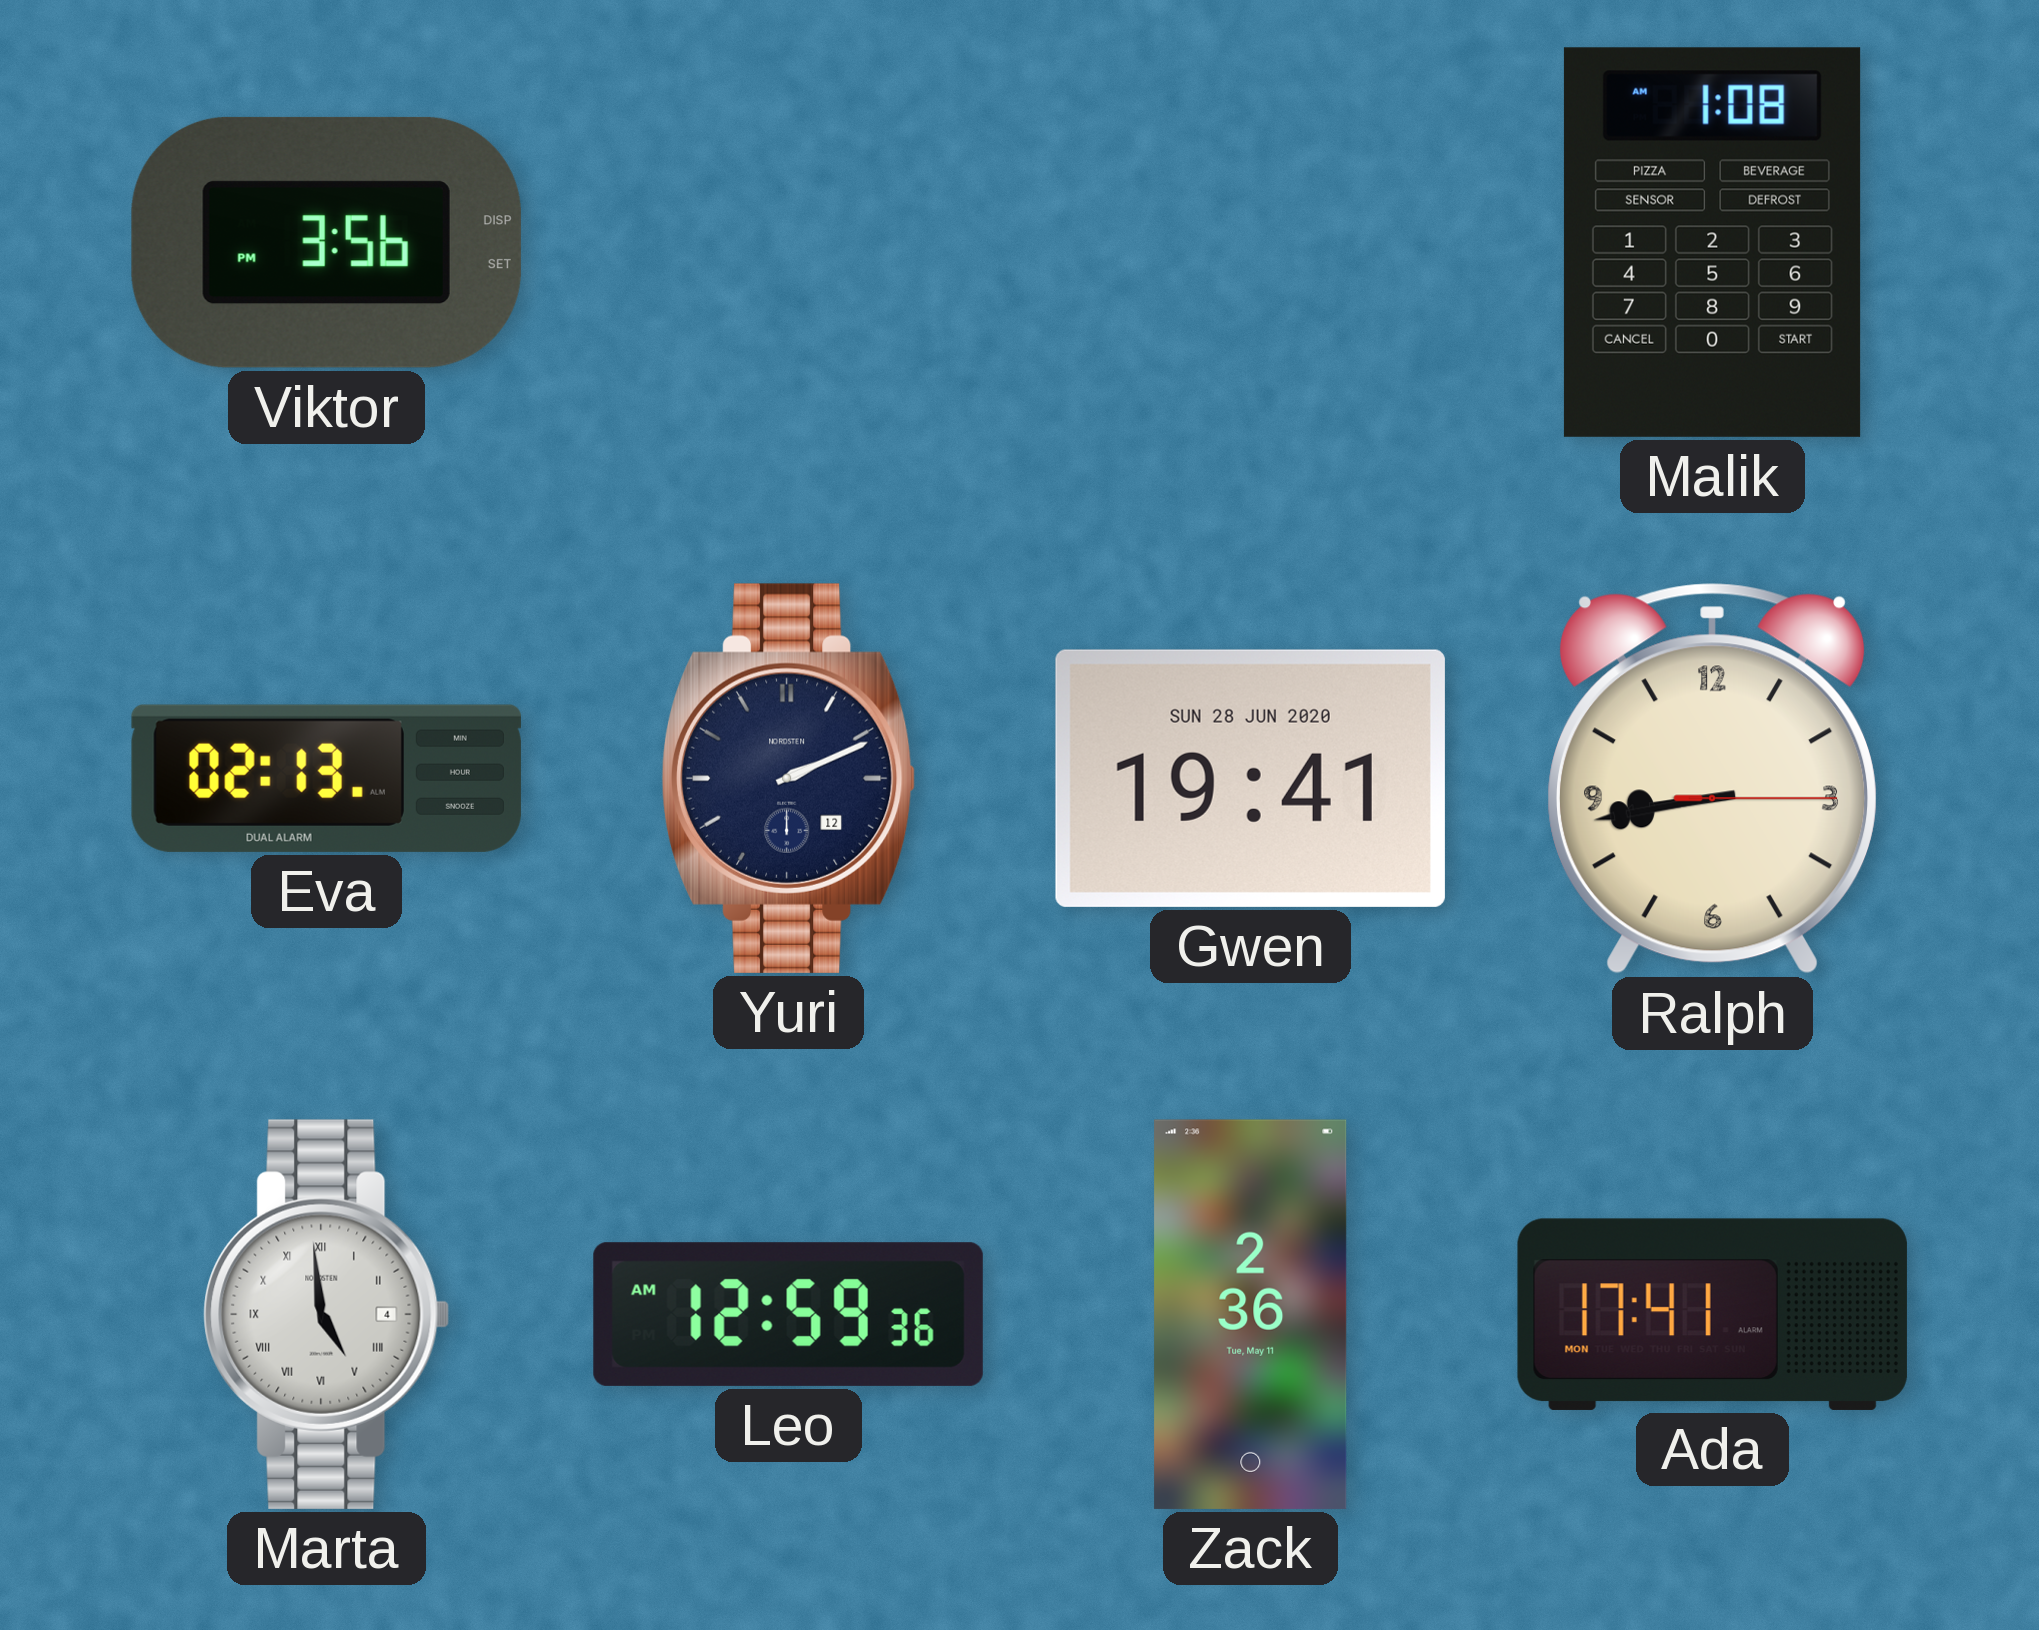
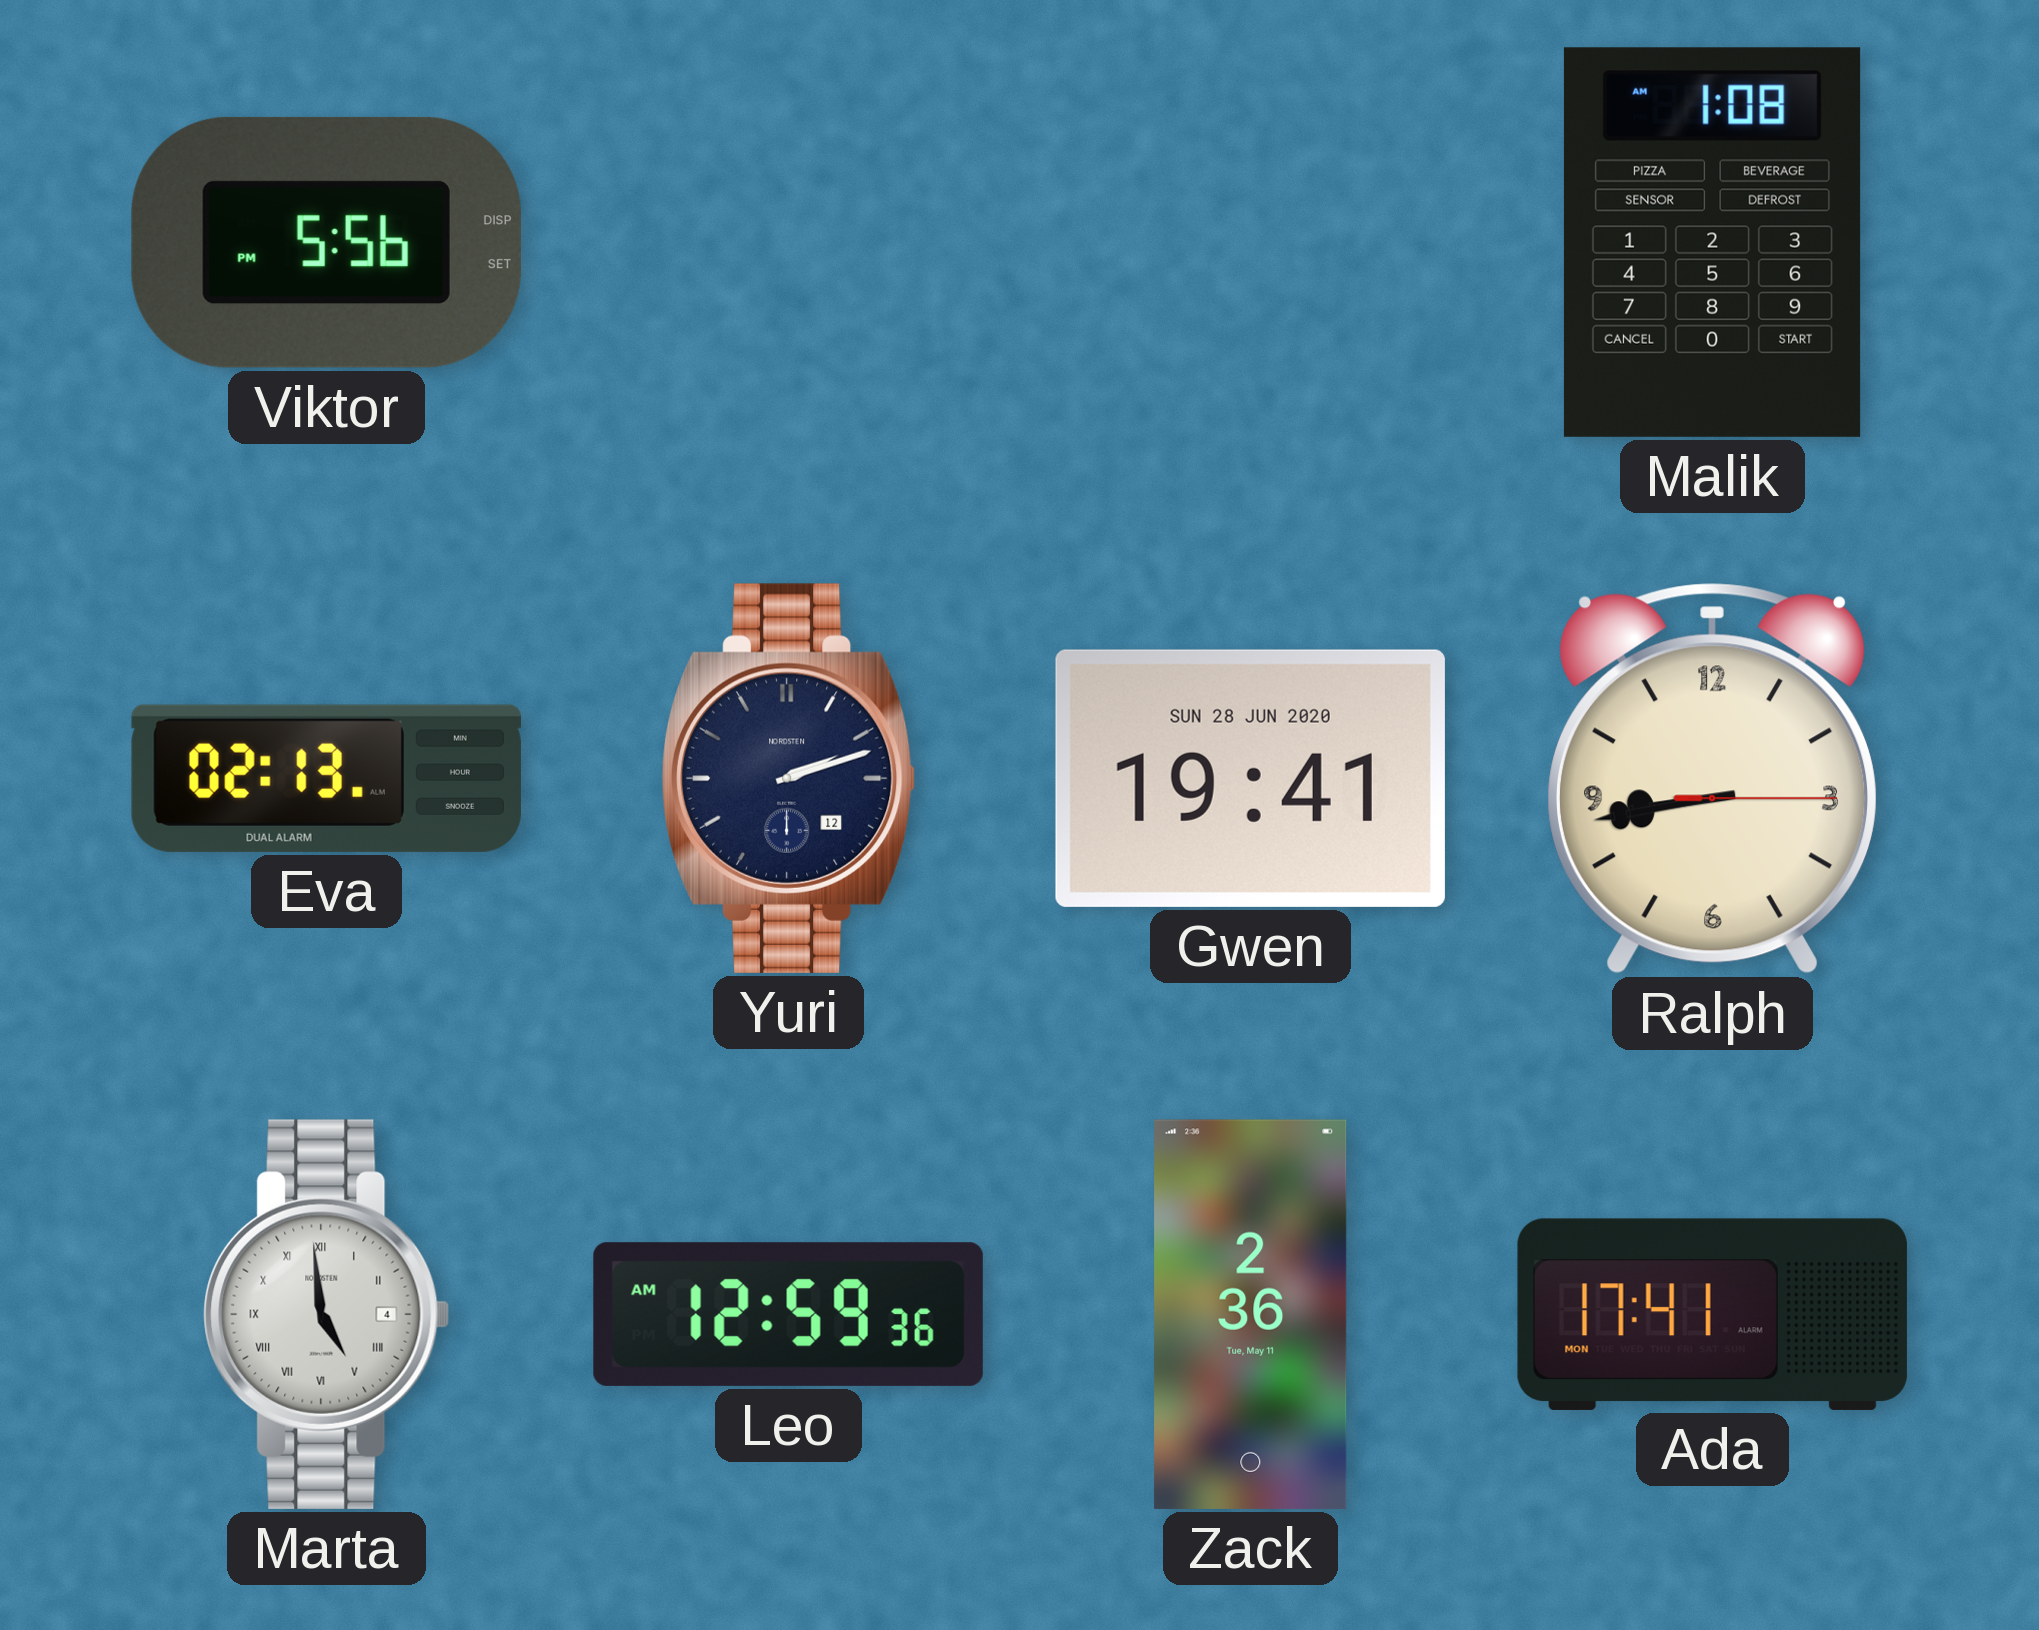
Viktor: 3:56 -> 5:56 (326, 242)
Yuri: 2:11 -> 2:12 (788, 778)
